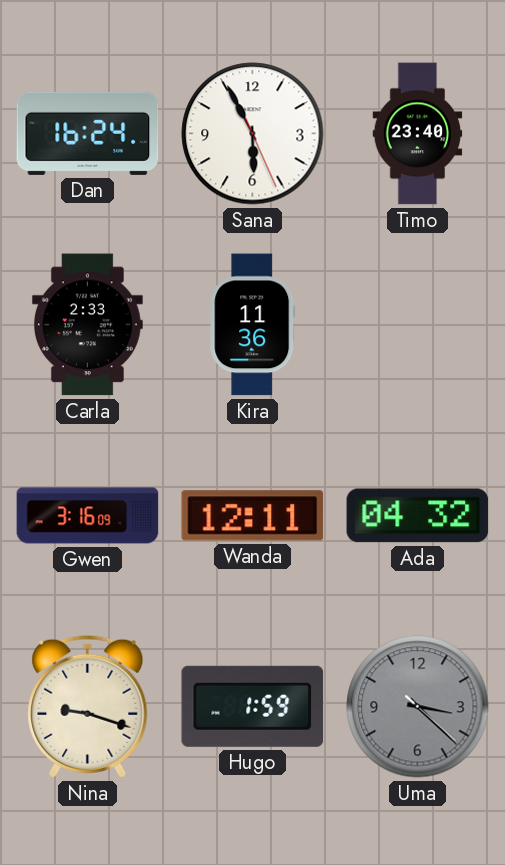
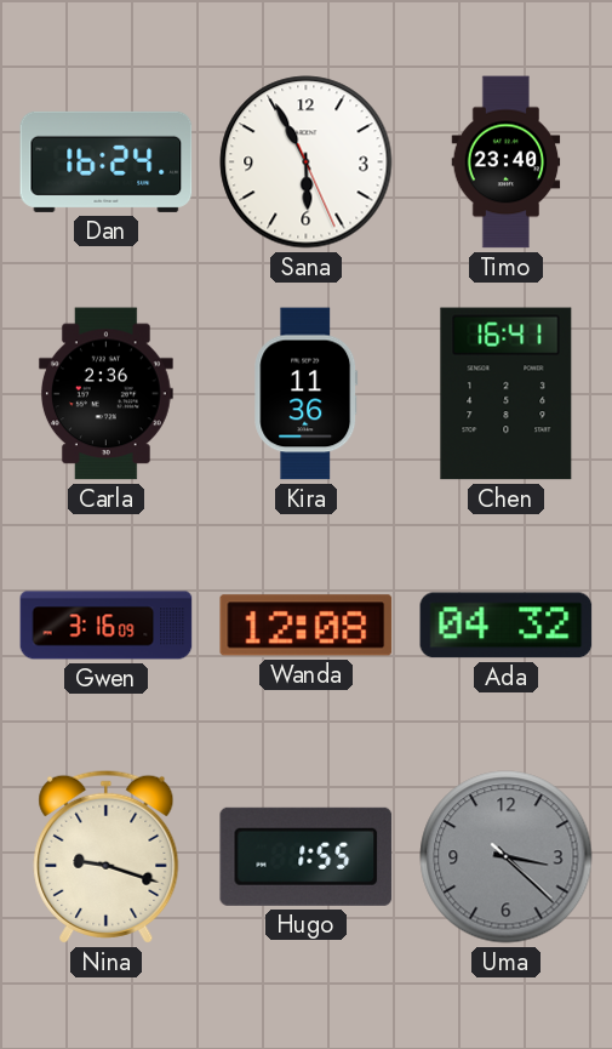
Carla: 2:33 -> 2:36 (105, 394)
Chen: none -> 16:41 (507, 394)
Wanda: 12:11 -> 12:08 (307, 626)
Hugo: 1:59 -> 1:55 (307, 856)
